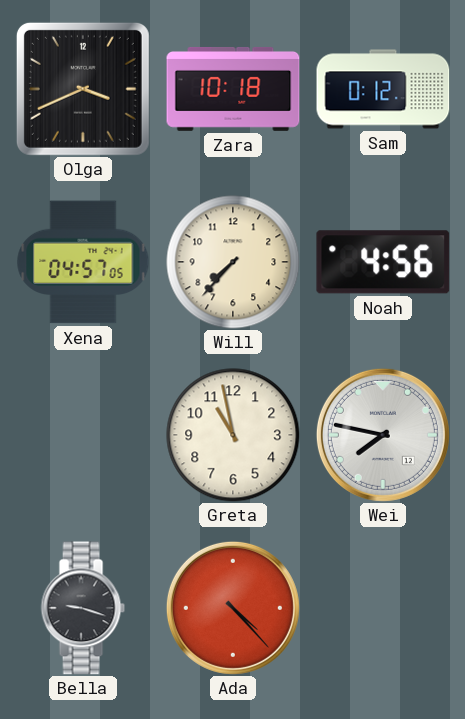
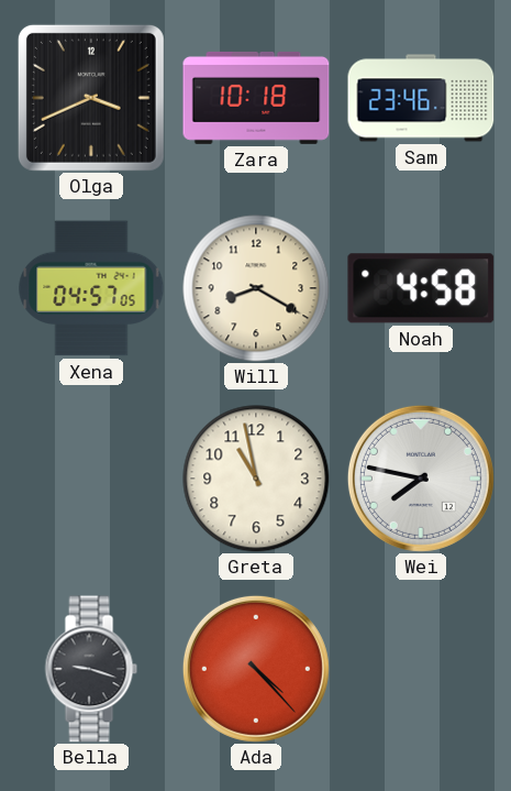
Sam: 0:12 -> 23:46 (421, 98)
Will: 7:37 -> 8:20 (256, 288)
Noah: 4:56 -> 4:58 (421, 288)
